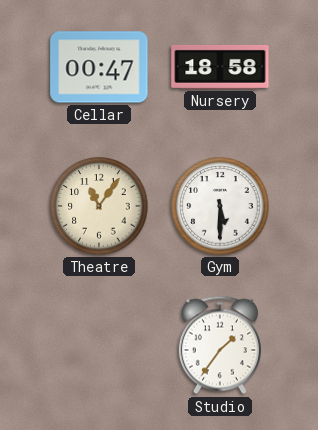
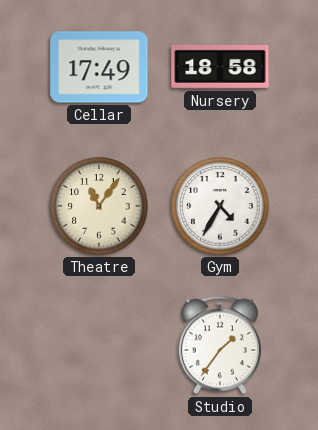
Cellar: 00:47 -> 17:49 (99, 67)
Gym: 5:30 -> 4:35 (220, 206)
